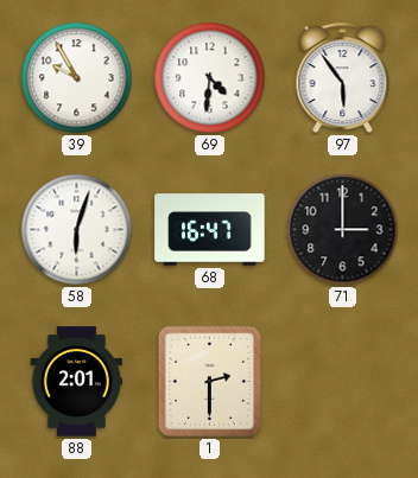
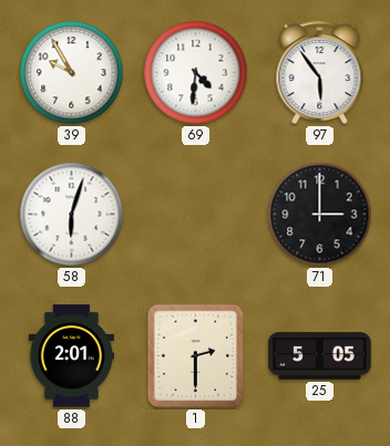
68: 16:47 -> none (210, 230)
25: none -> 5:05 (320, 356)
